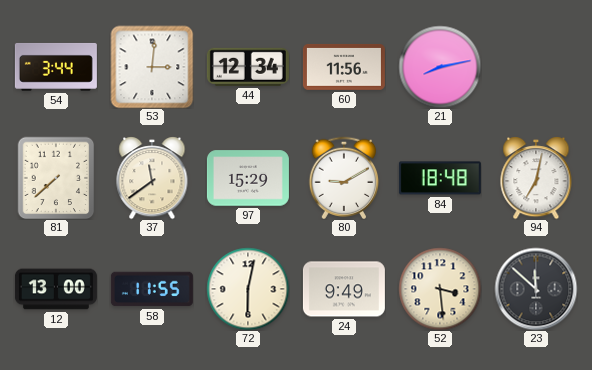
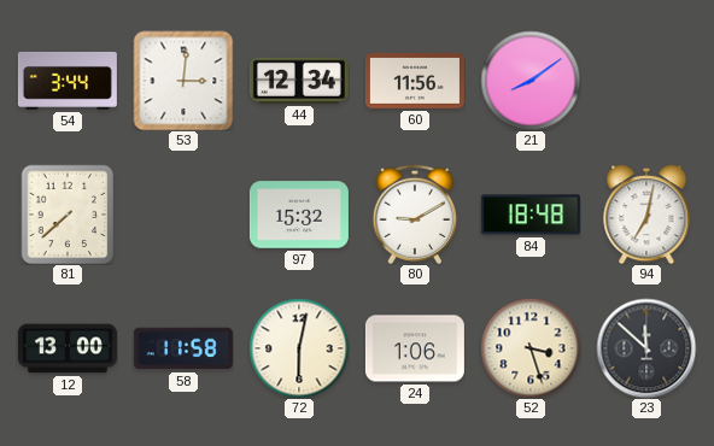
21: 8:13 -> 8:09 (531, 81)
37: 11:39 -> none (152, 178)
97: 15:29 -> 15:32 (299, 215)
58: 11:55 -> 11:58 (183, 348)
24: 9:49 -> 1:06 (415, 348)
52: 3:29 -> 3:27 (531, 348)
